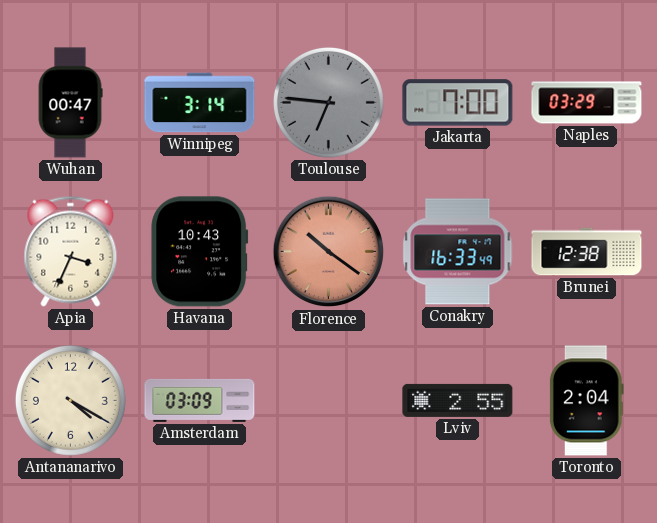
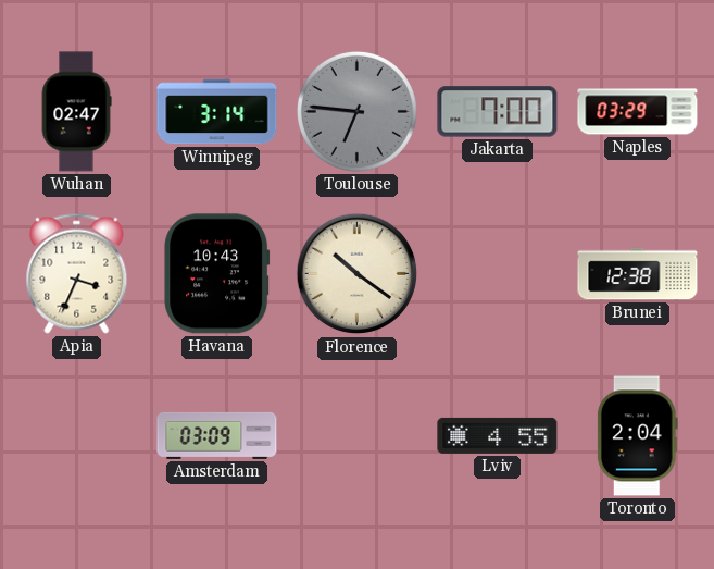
Wuhan: 00:47 -> 02:47 (76, 112)
Florence dial: salmon -> cream (358, 274)
Conakry: 16:33 -> none (458, 252)
Antananarivo: 4:20 -> none (70, 400)
Lviv: 2:55 -> 4:55 (498, 435)
